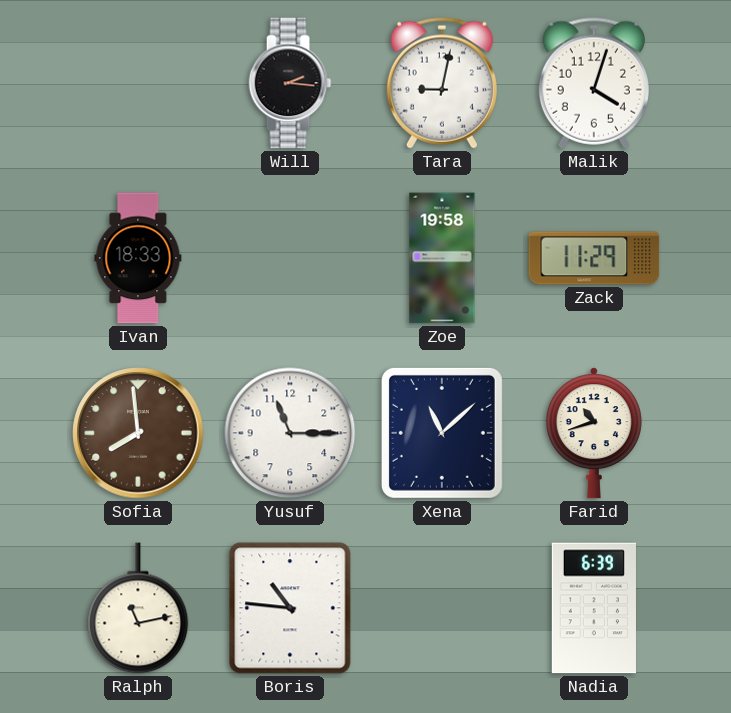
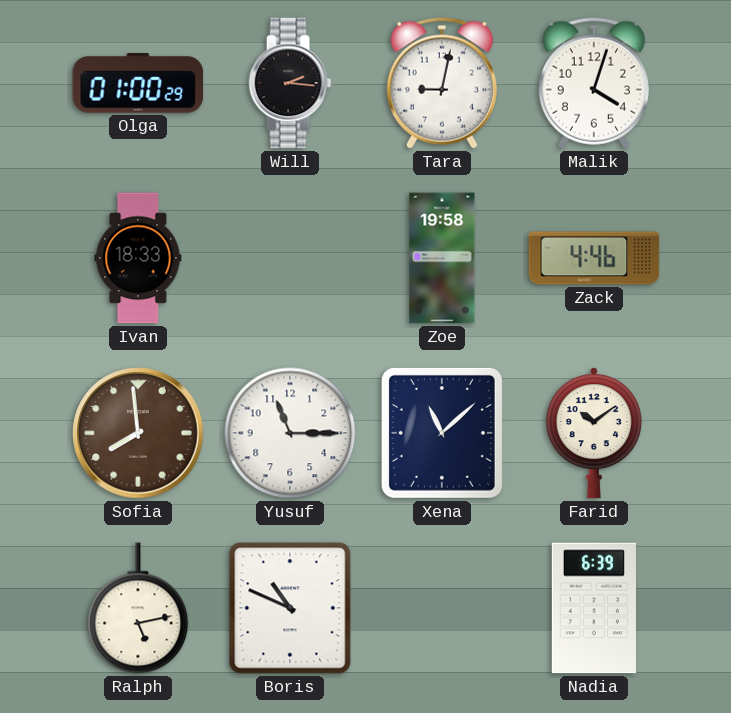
Olga: none -> 01:00 (138, 84)
Zack: 11:29 -> 4:46 (594, 258)
Farid: 10:42 -> 10:09 (594, 433)
Ralph: 11:13 -> 5:13 (138, 608)
Boris: 10:46 -> 10:49 (290, 608)
